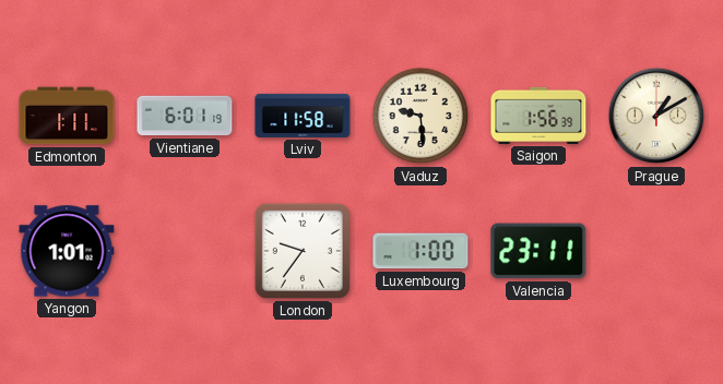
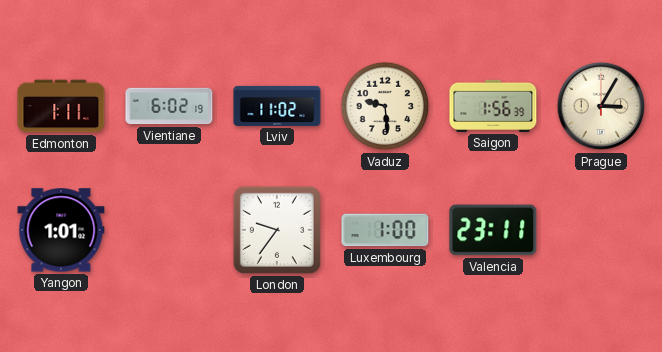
Vientiane: 6:01 -> 6:02 (169, 106)
Lviv: 11:58 -> 11:02 (277, 106)
Prague: 1:10 -> 3:05 (601, 106)
